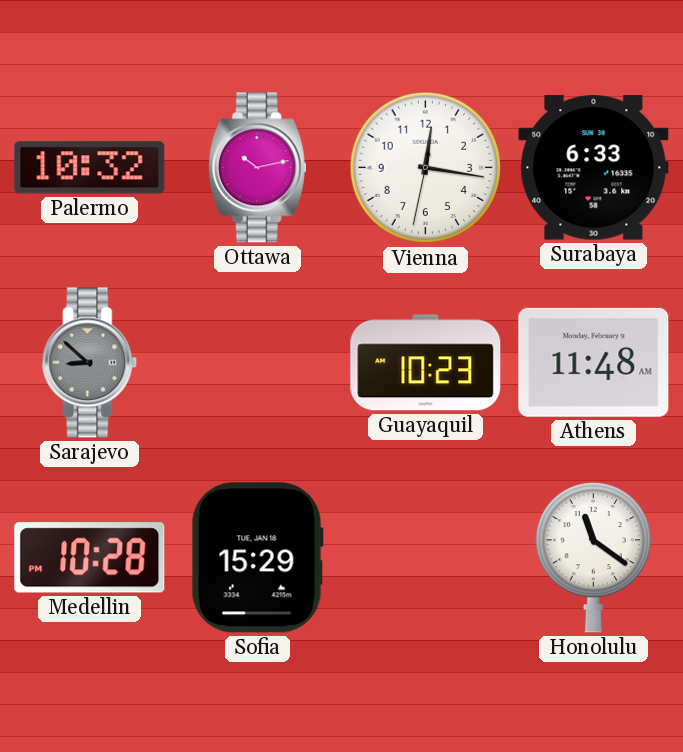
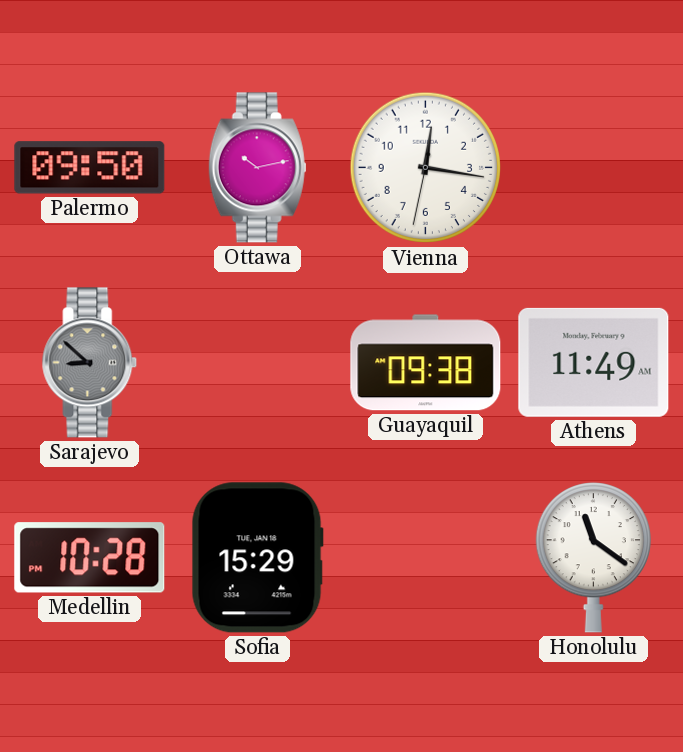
Palermo: 10:32 -> 09:50 (90, 168)
Surabaya: 6:33 -> none (594, 168)
Guayaquil: 10:23 -> 09:38 (426, 363)
Athens: 11:48 -> 11:49 (594, 362)
